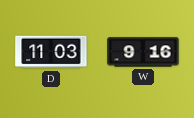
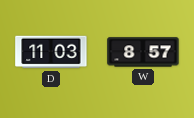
W: 9:16 -> 8:57 (143, 52)
